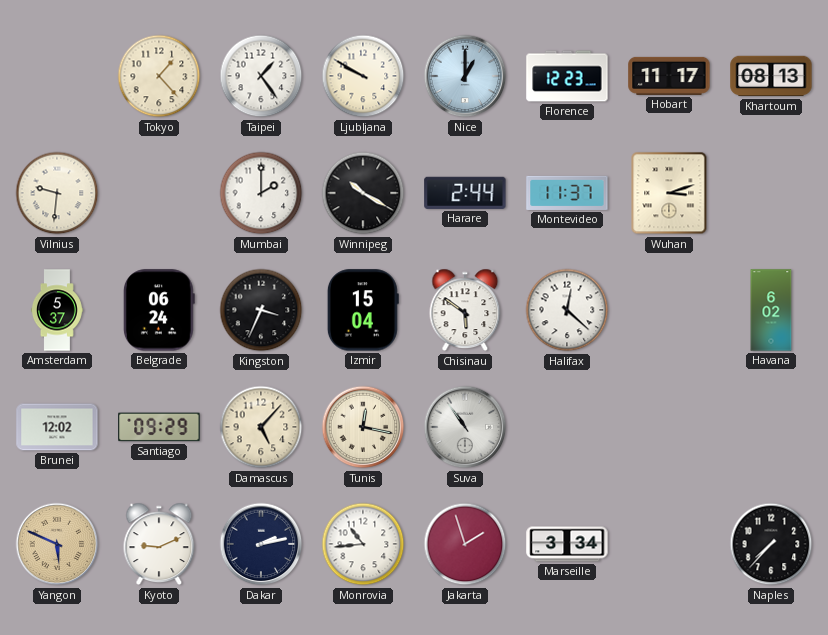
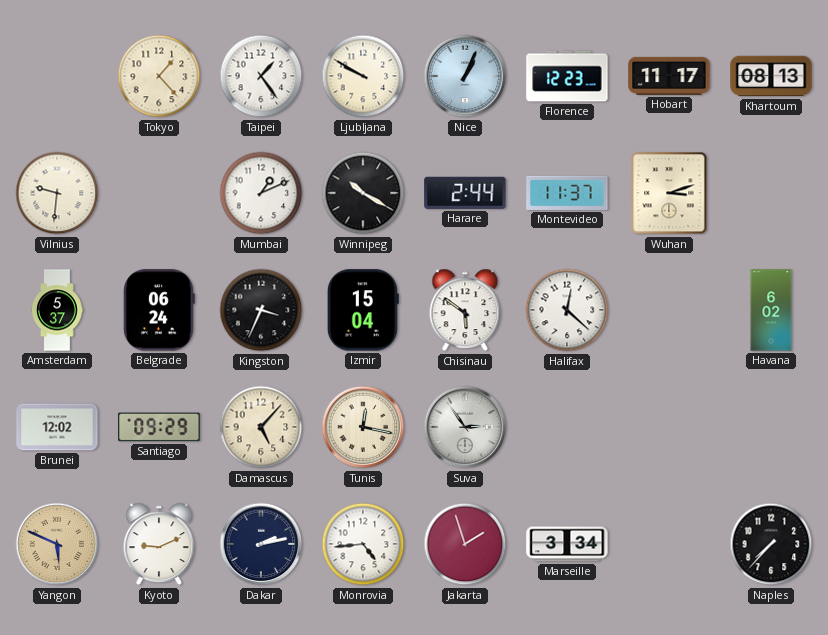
Nice: 1:00 -> 1:04 (465, 76)
Mumbai: 2:00 -> 1:11 (261, 193)
Suva: 10:54 -> 2:54 (465, 427)
Monrovia: 10:44 -> 4:44 (363, 544)
